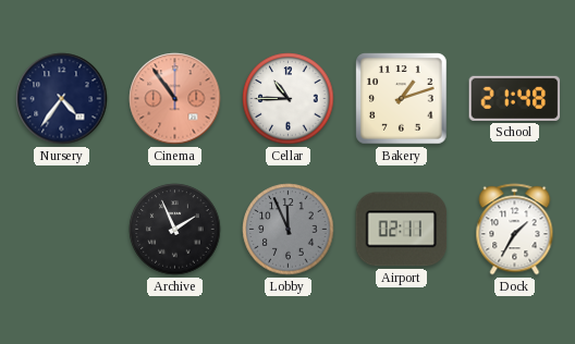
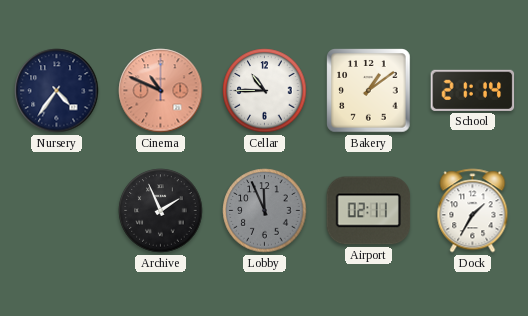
Cinema: 10:54 -> 10:49 (161, 91)
Bakery: 1:12 -> 1:09 (369, 91)
School: 21:48 -> 21:14 (473, 90)
